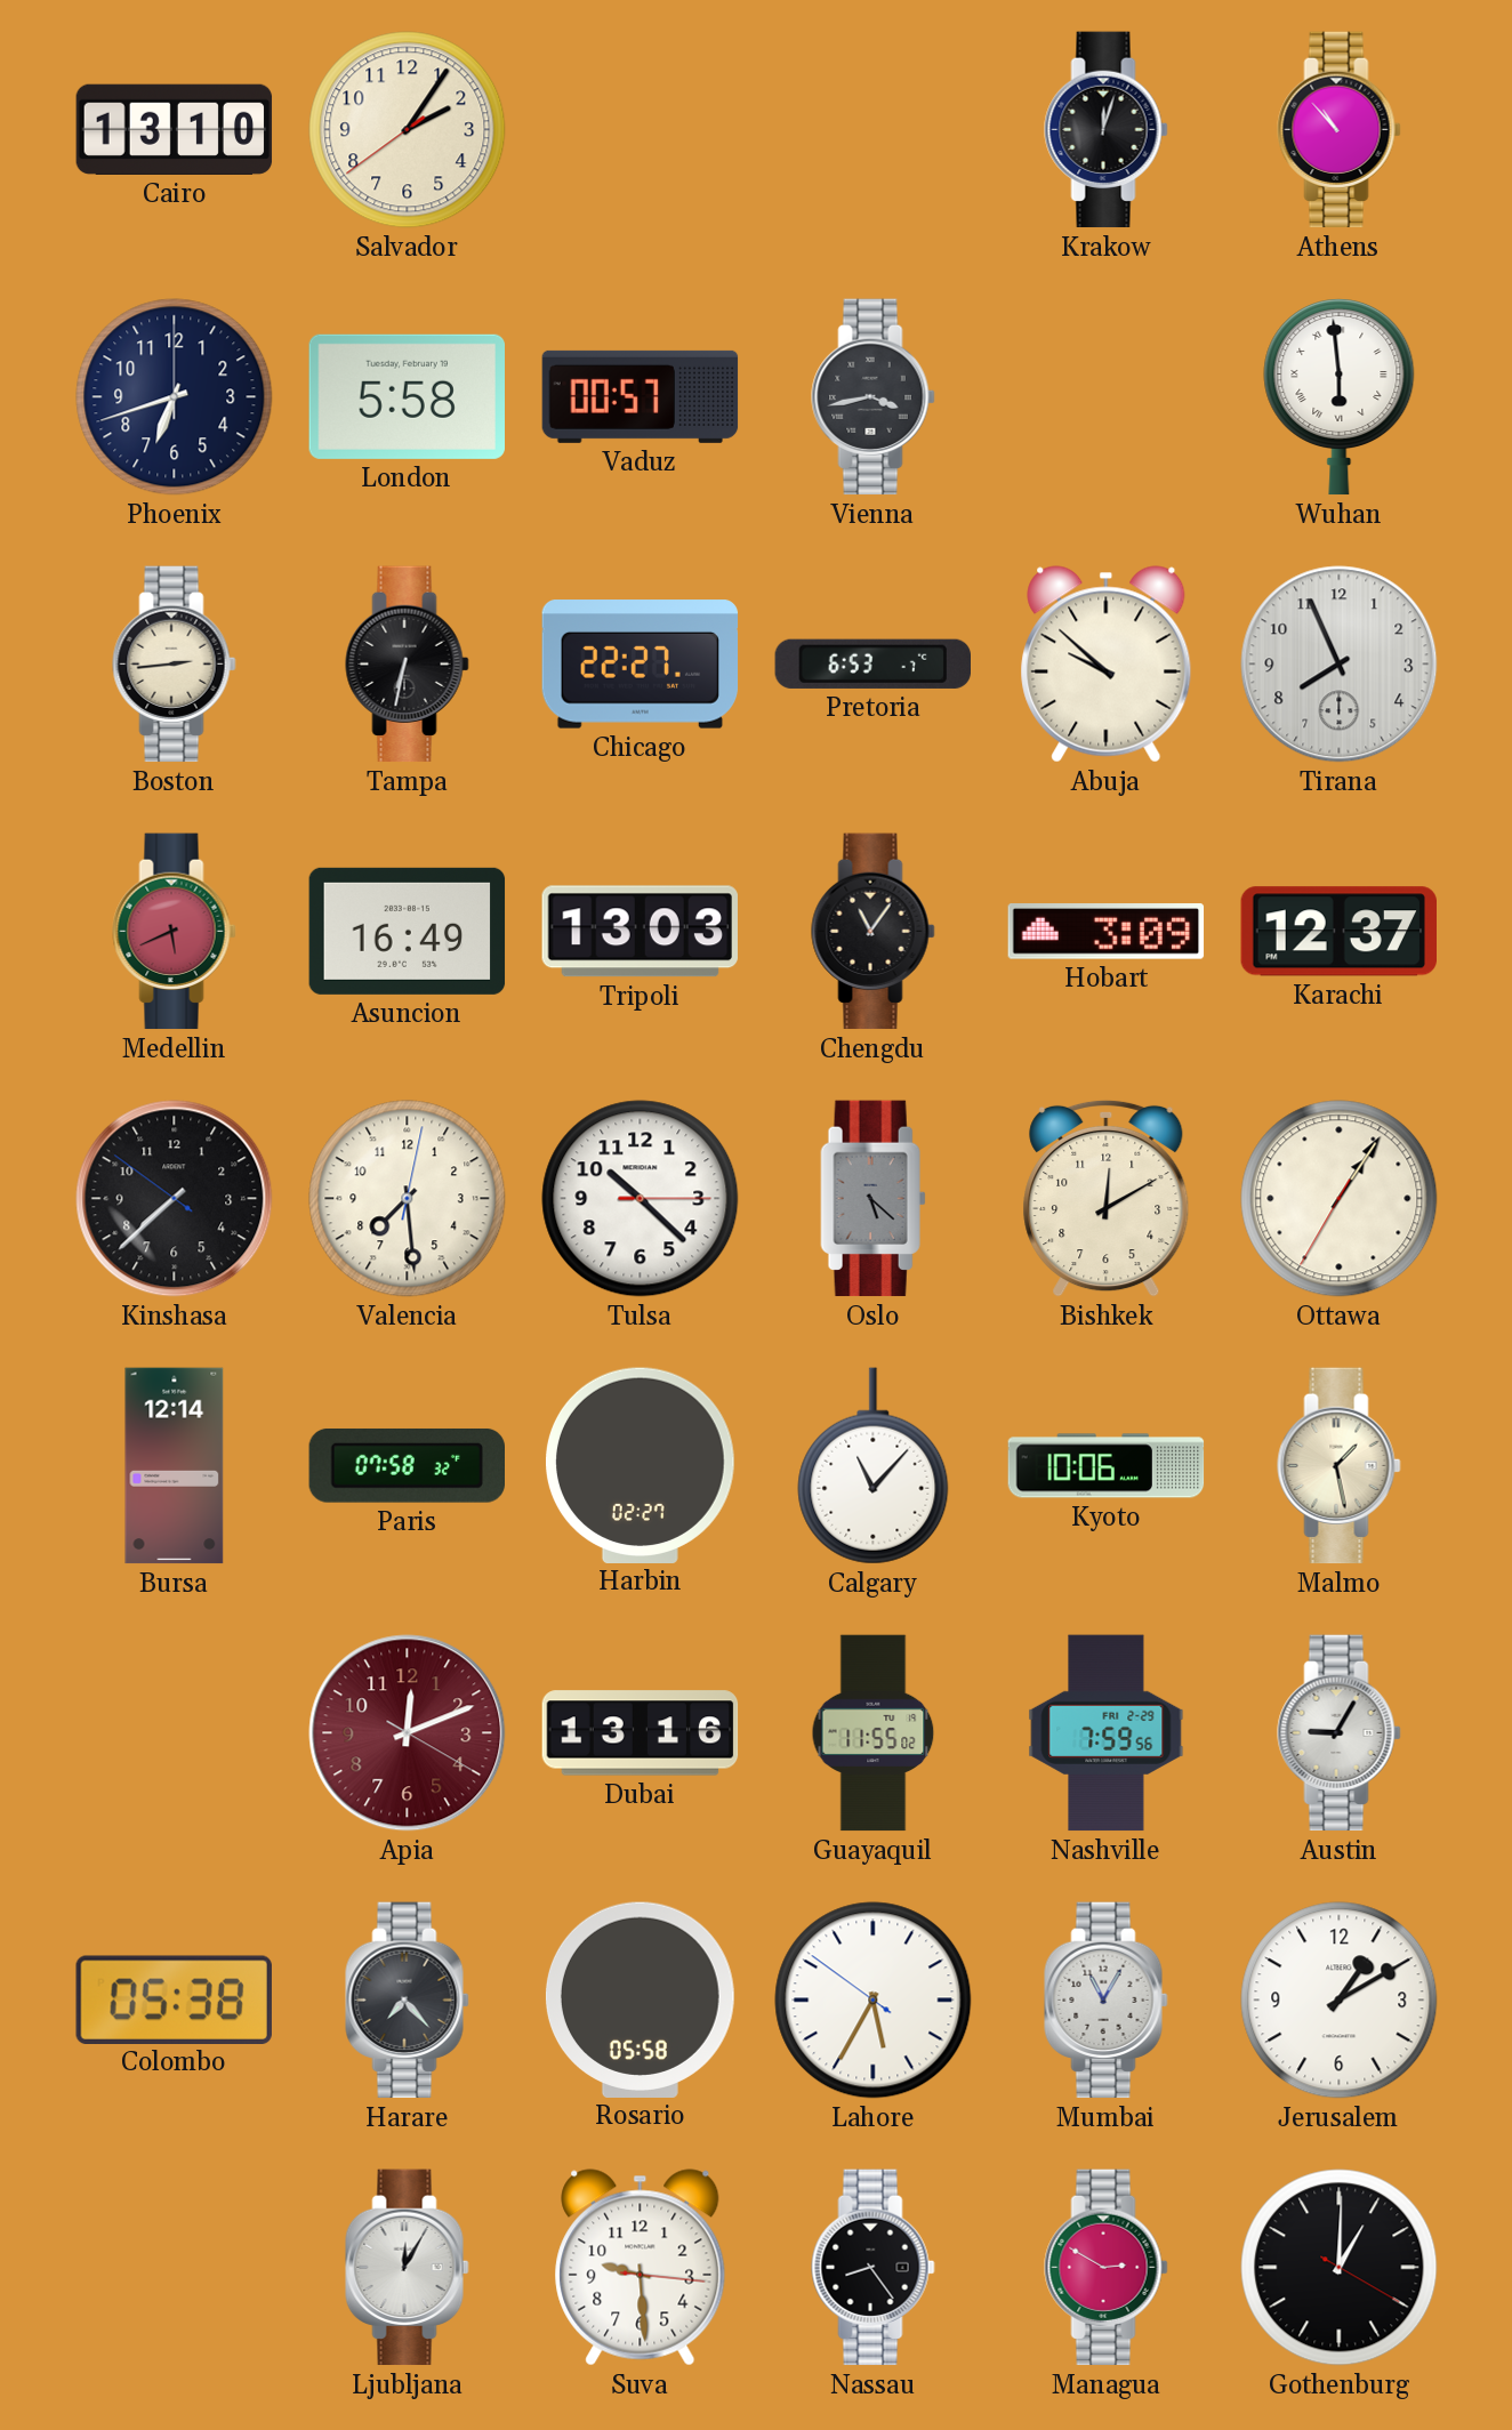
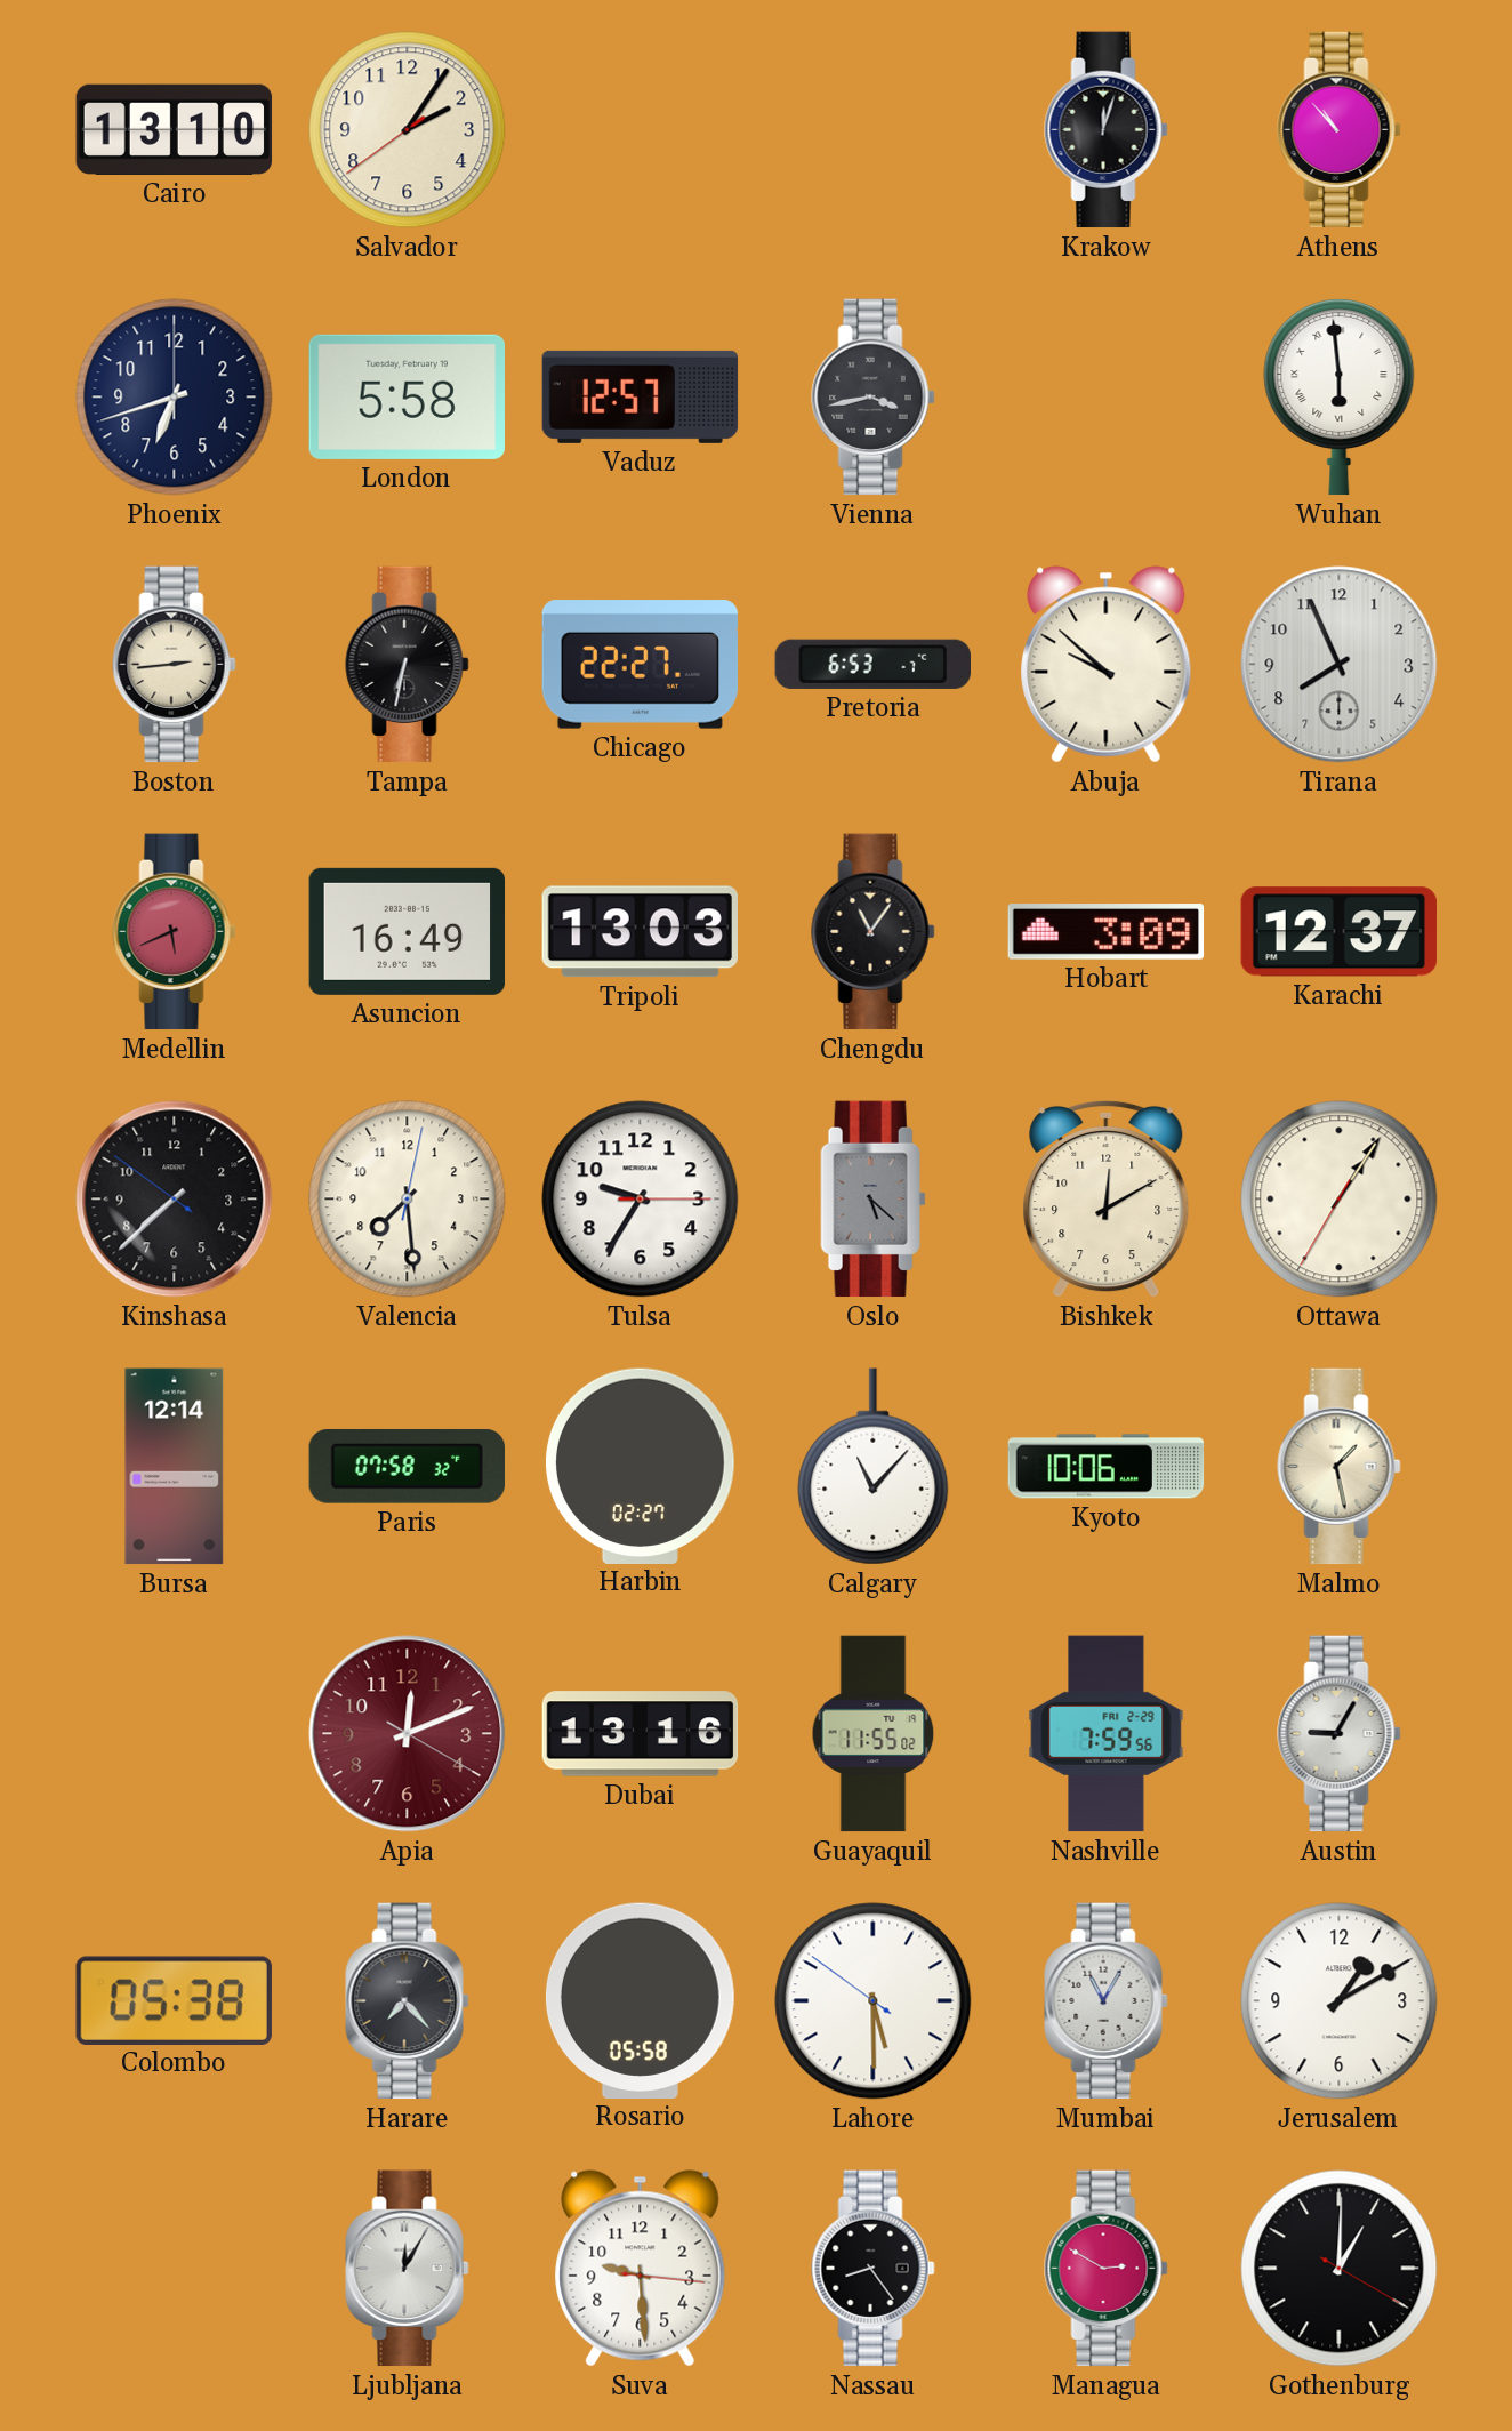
Vaduz: 00:57 -> 12:57 (641, 396)
Tulsa: 10:22 -> 9:35 (641, 1200)
Lahore: 5:34 -> 5:29 (874, 2001)
